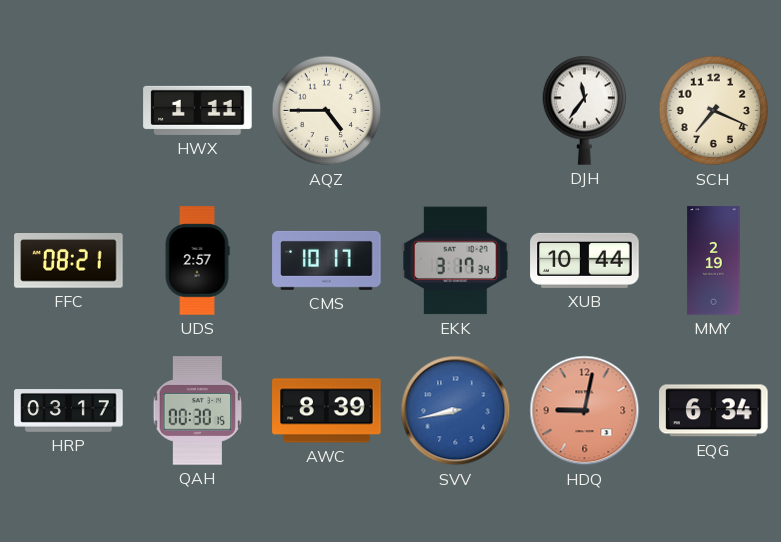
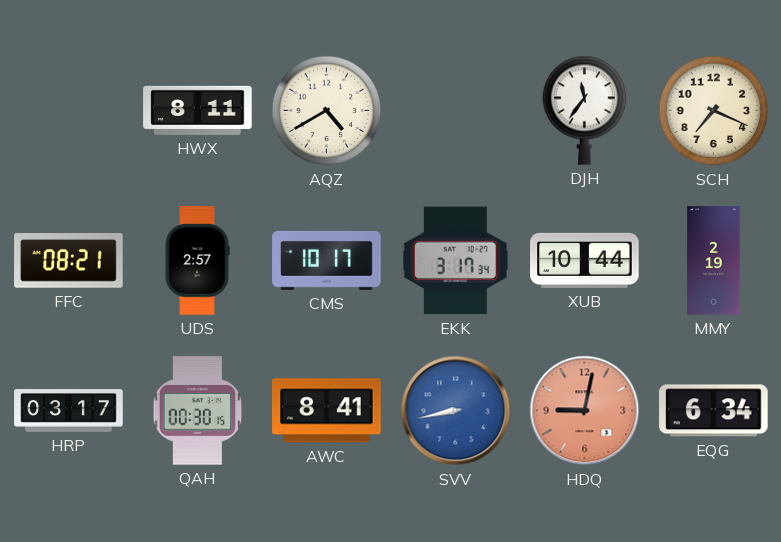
HWX: 1:11 -> 8:11 (198, 110)
AQZ: 4:45 -> 4:40 (327, 111)
AWC: 8:39 -> 8:41 (327, 411)
